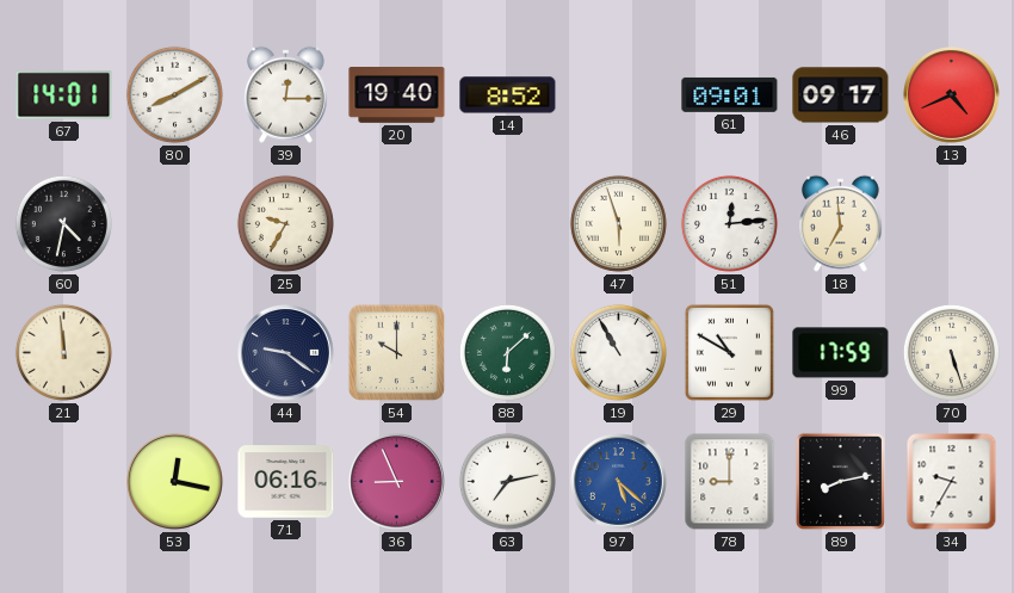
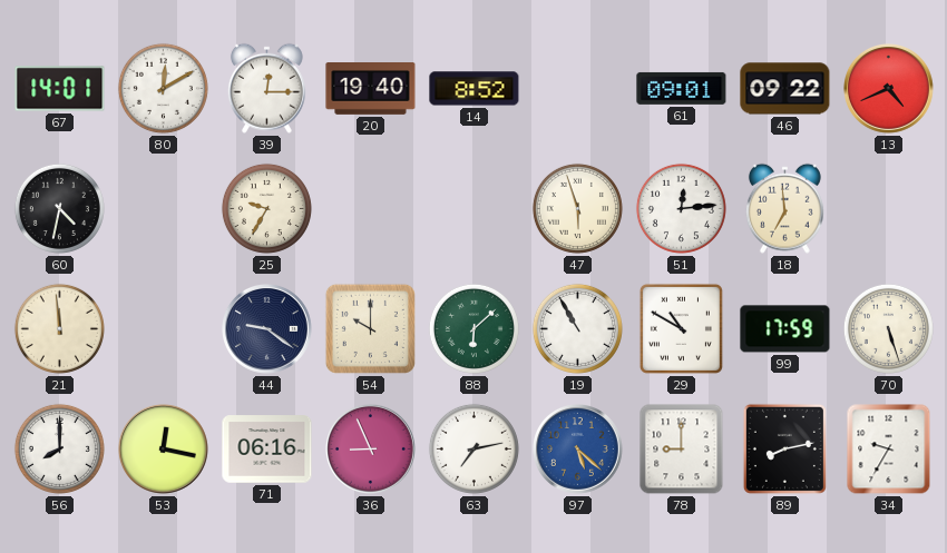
80: 8:10 -> 12:10 (163, 88)
46: 09:17 -> 09:22 (785, 89)
56: none -> 8:00 (59, 448)
